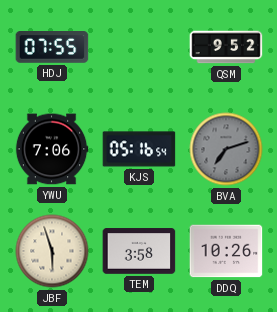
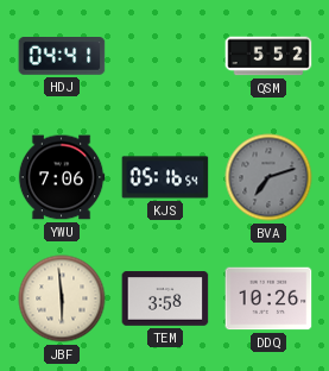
HDJ: 07:55 -> 04:41 (62, 56)
QSM: 9:52 -> 5:52 (268, 56)
JBF: 5:57 -> 5:59 (62, 298)
